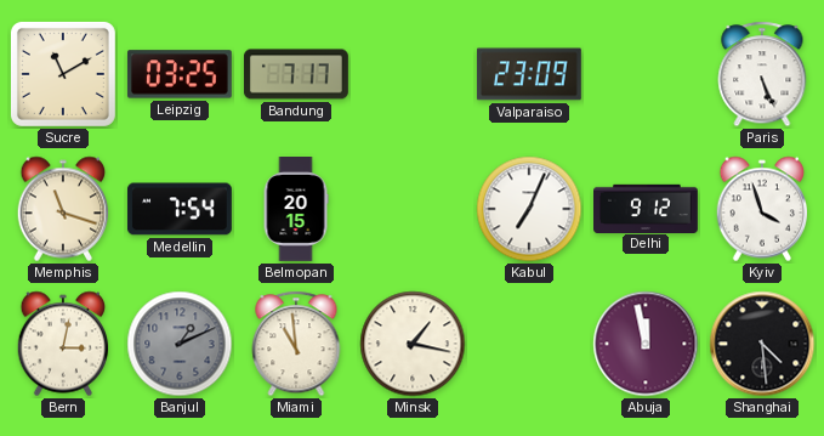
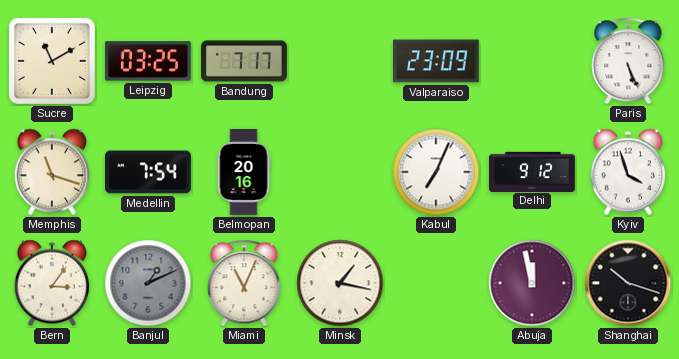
Belmopan: 20:15 -> 20:16 (244, 173)
Bern: 3:02 -> 3:06 (52, 283)
Miami: 10:59 -> 11:04 (244, 283)
Shanghai: 4:29 -> 10:18 (628, 283)
